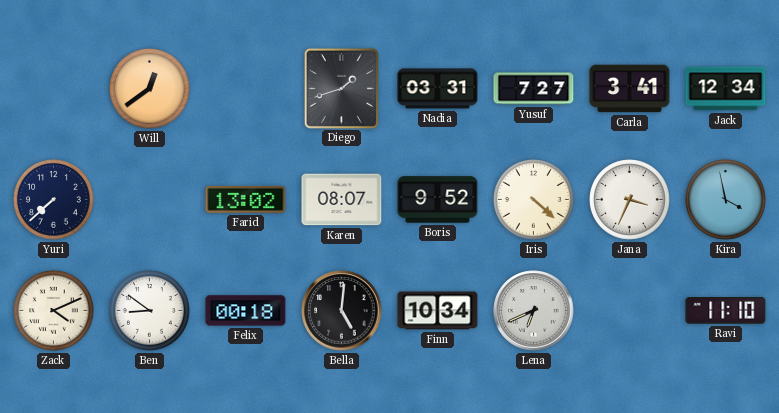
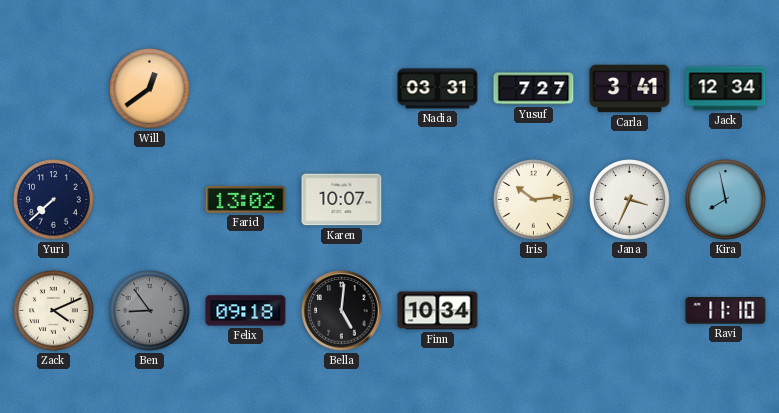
Diego: 1:42 -> none (341, 88)
Karen: 08:07 -> 10:07 (342, 200)
Boris: 9:52 -> none (438, 200)
Iris: 4:22 -> 10:14 (534, 200)
Kira: 3:58 -> 7:58 (726, 200)
Ben: 8:51 -> 8:54 (150, 311)
Ben dial: white -> grey (150, 311)
Felix: 00:18 -> 09:18 (246, 311)
Lena: 6:41 -> none (534, 311)
